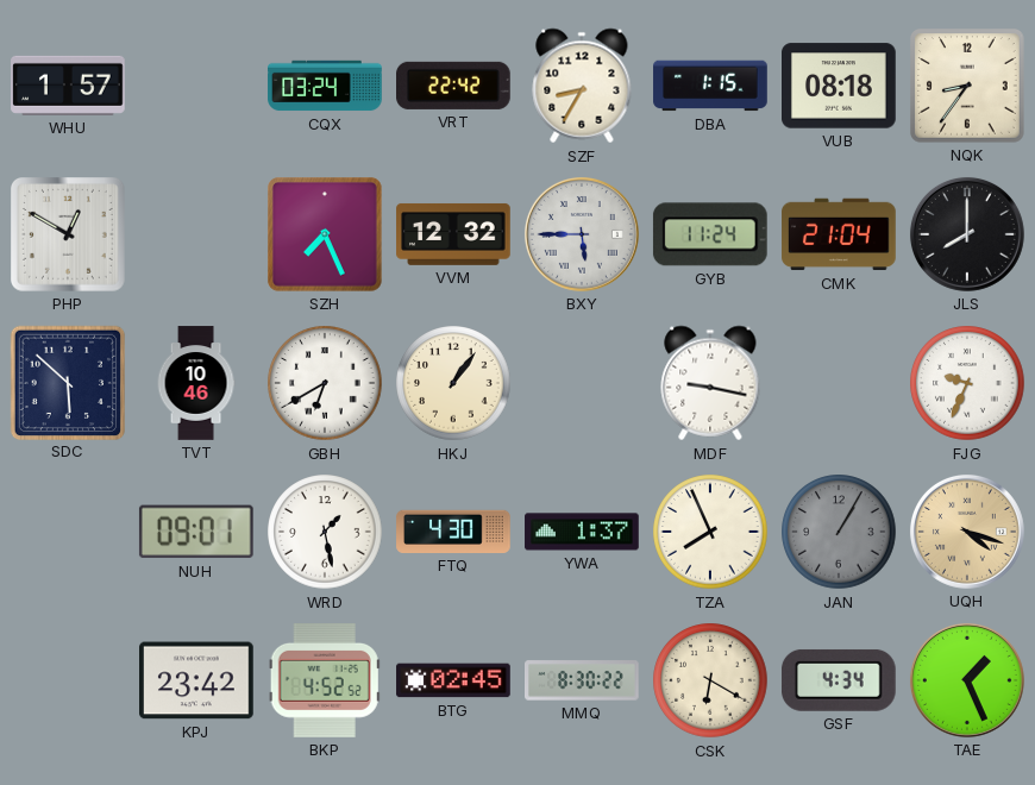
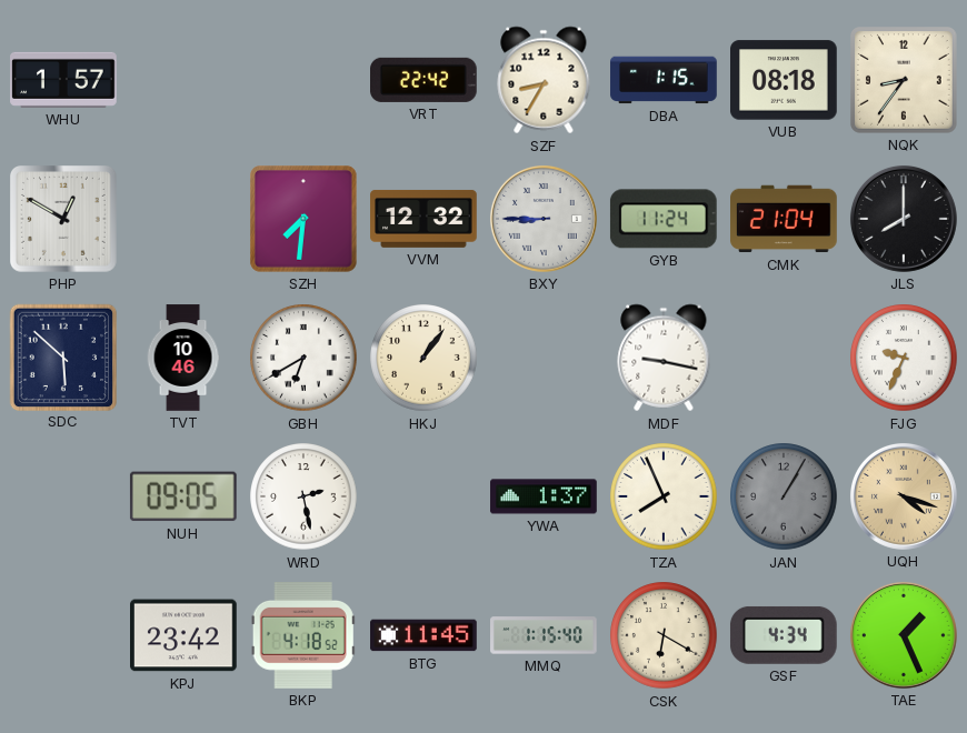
CQX: 03:24 -> none (325, 86)
SZH: 7:26 -> 7:31 (305, 220)
BXY: 5:45 -> 8:45 (544, 219)
NUH: 09:01 -> 09:05 (183, 496)
WRD: 1:28 -> 2:28 (303, 496)
FTQ: 4:30 -> none (453, 532)
BKP: 4:52 -> 4:18 (303, 636)
BTG: 02:45 -> 11:45 (423, 635)
MMQ: 8:30 -> 1:15 (544, 635)
